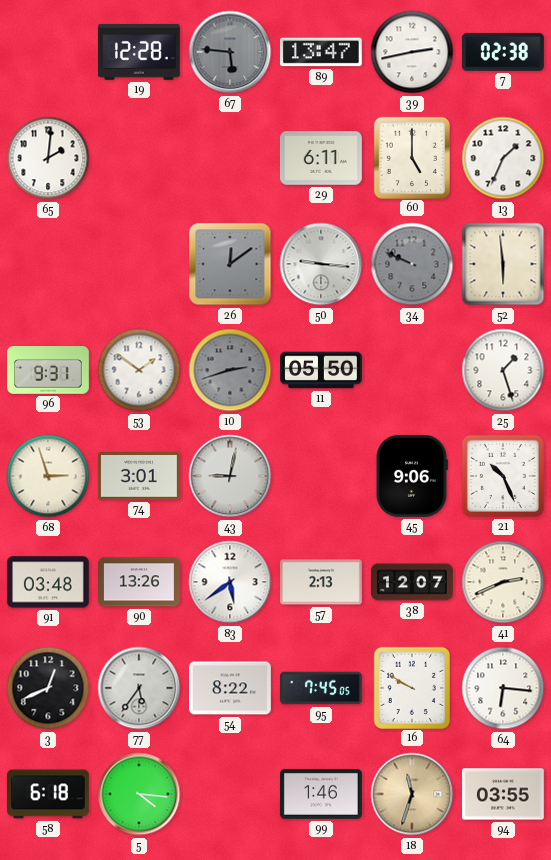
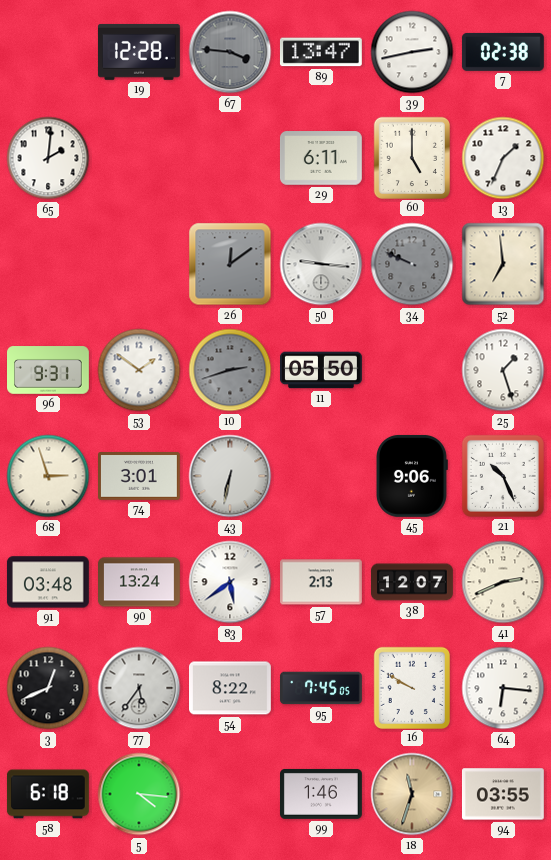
67: 5:46 -> 3:46 (230, 52)
52: 5:59 -> 6:59 (503, 264)
43: 9:02 -> 6:32 (230, 476)
90: 13:26 -> 13:24 (140, 582)
